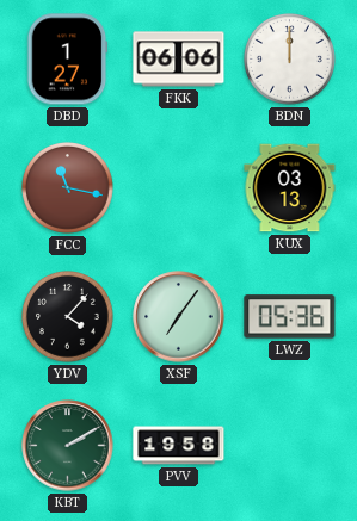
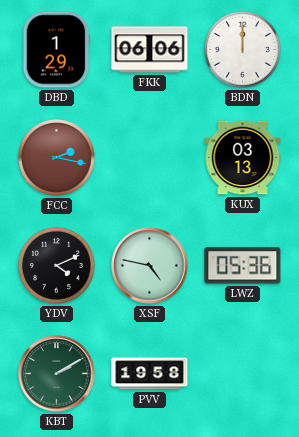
DBD: 1:27 -> 1:29 (57, 50)
FCC: 11:17 -> 2:17 (57, 158)
YDV: 4:07 -> 4:11 (57, 266)
XSF: 7:06 -> 4:47 (150, 266)
